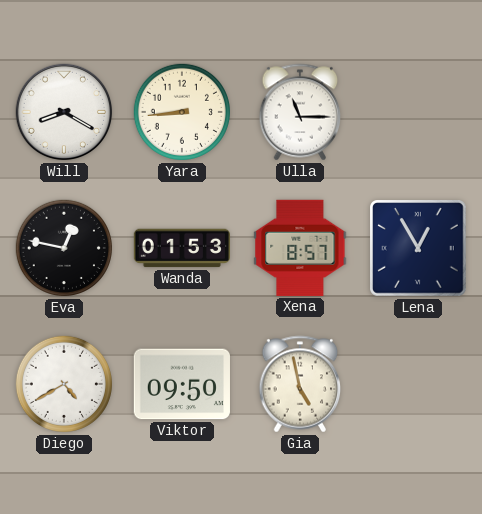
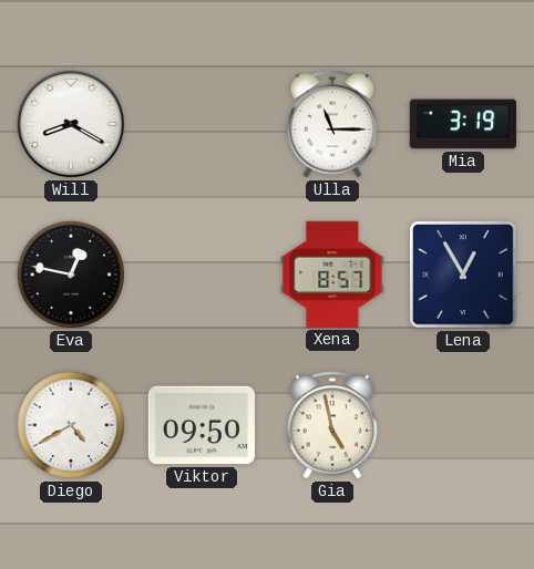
Yara: 8:44 -> none (182, 112)
Mia: none -> 3:19 (463, 124)
Wanda: 01:53 -> none (181, 248)
